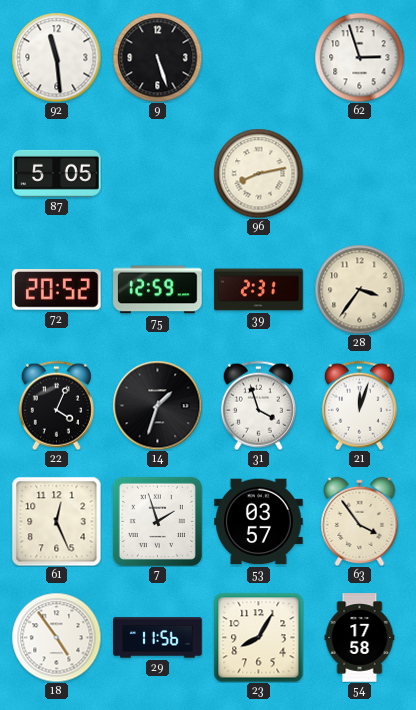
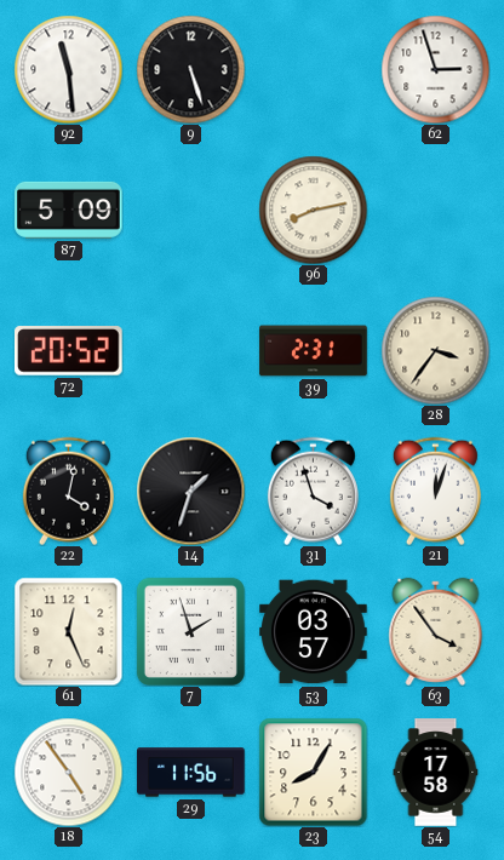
87: 5:05 -> 5:09 (69, 210)
75: 12:59 -> none (158, 290)
22: 4:04 -> 4:02 (68, 491)
